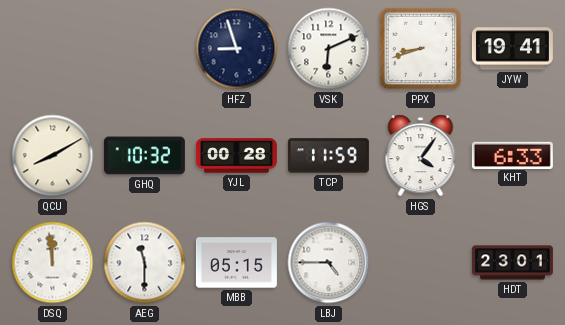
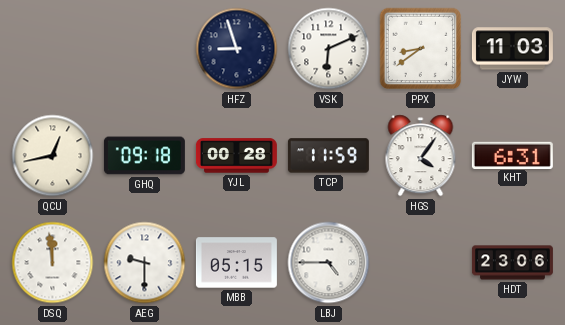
PPX: 8:42 -> 8:39 (421, 49)
JYW: 19:41 -> 11:03 (512, 49)
QCU: 8:10 -> 12:43 (53, 156)
GHQ: 10:32 -> 09:18 (144, 156)
KHT: 6:33 -> 6:31 (512, 155)
AEG: 11:30 -> 9:30 (145, 263)
HDT: 23:01 -> 23:06 (512, 263)
